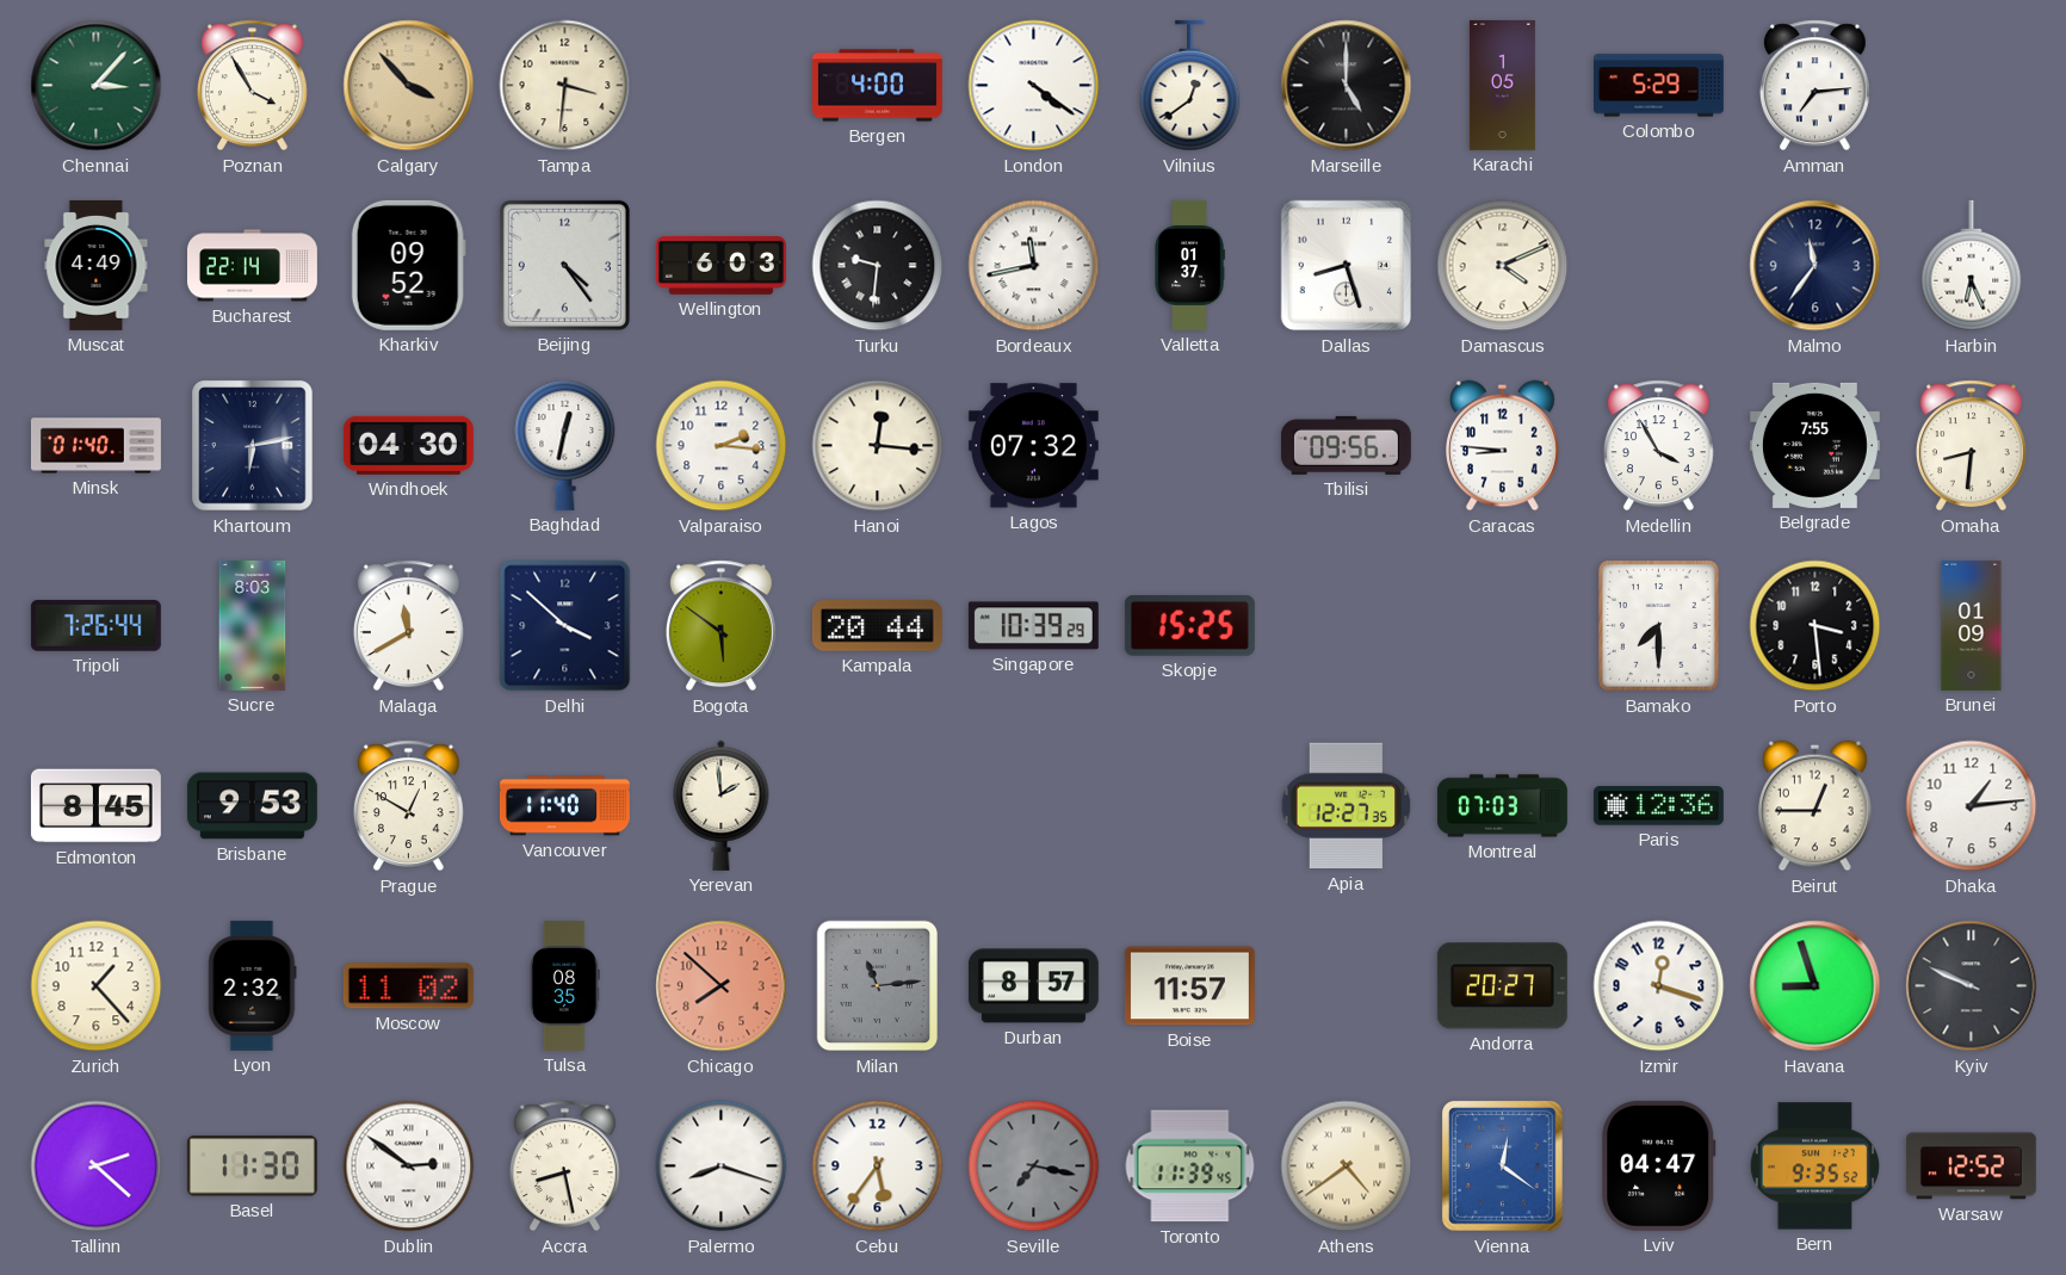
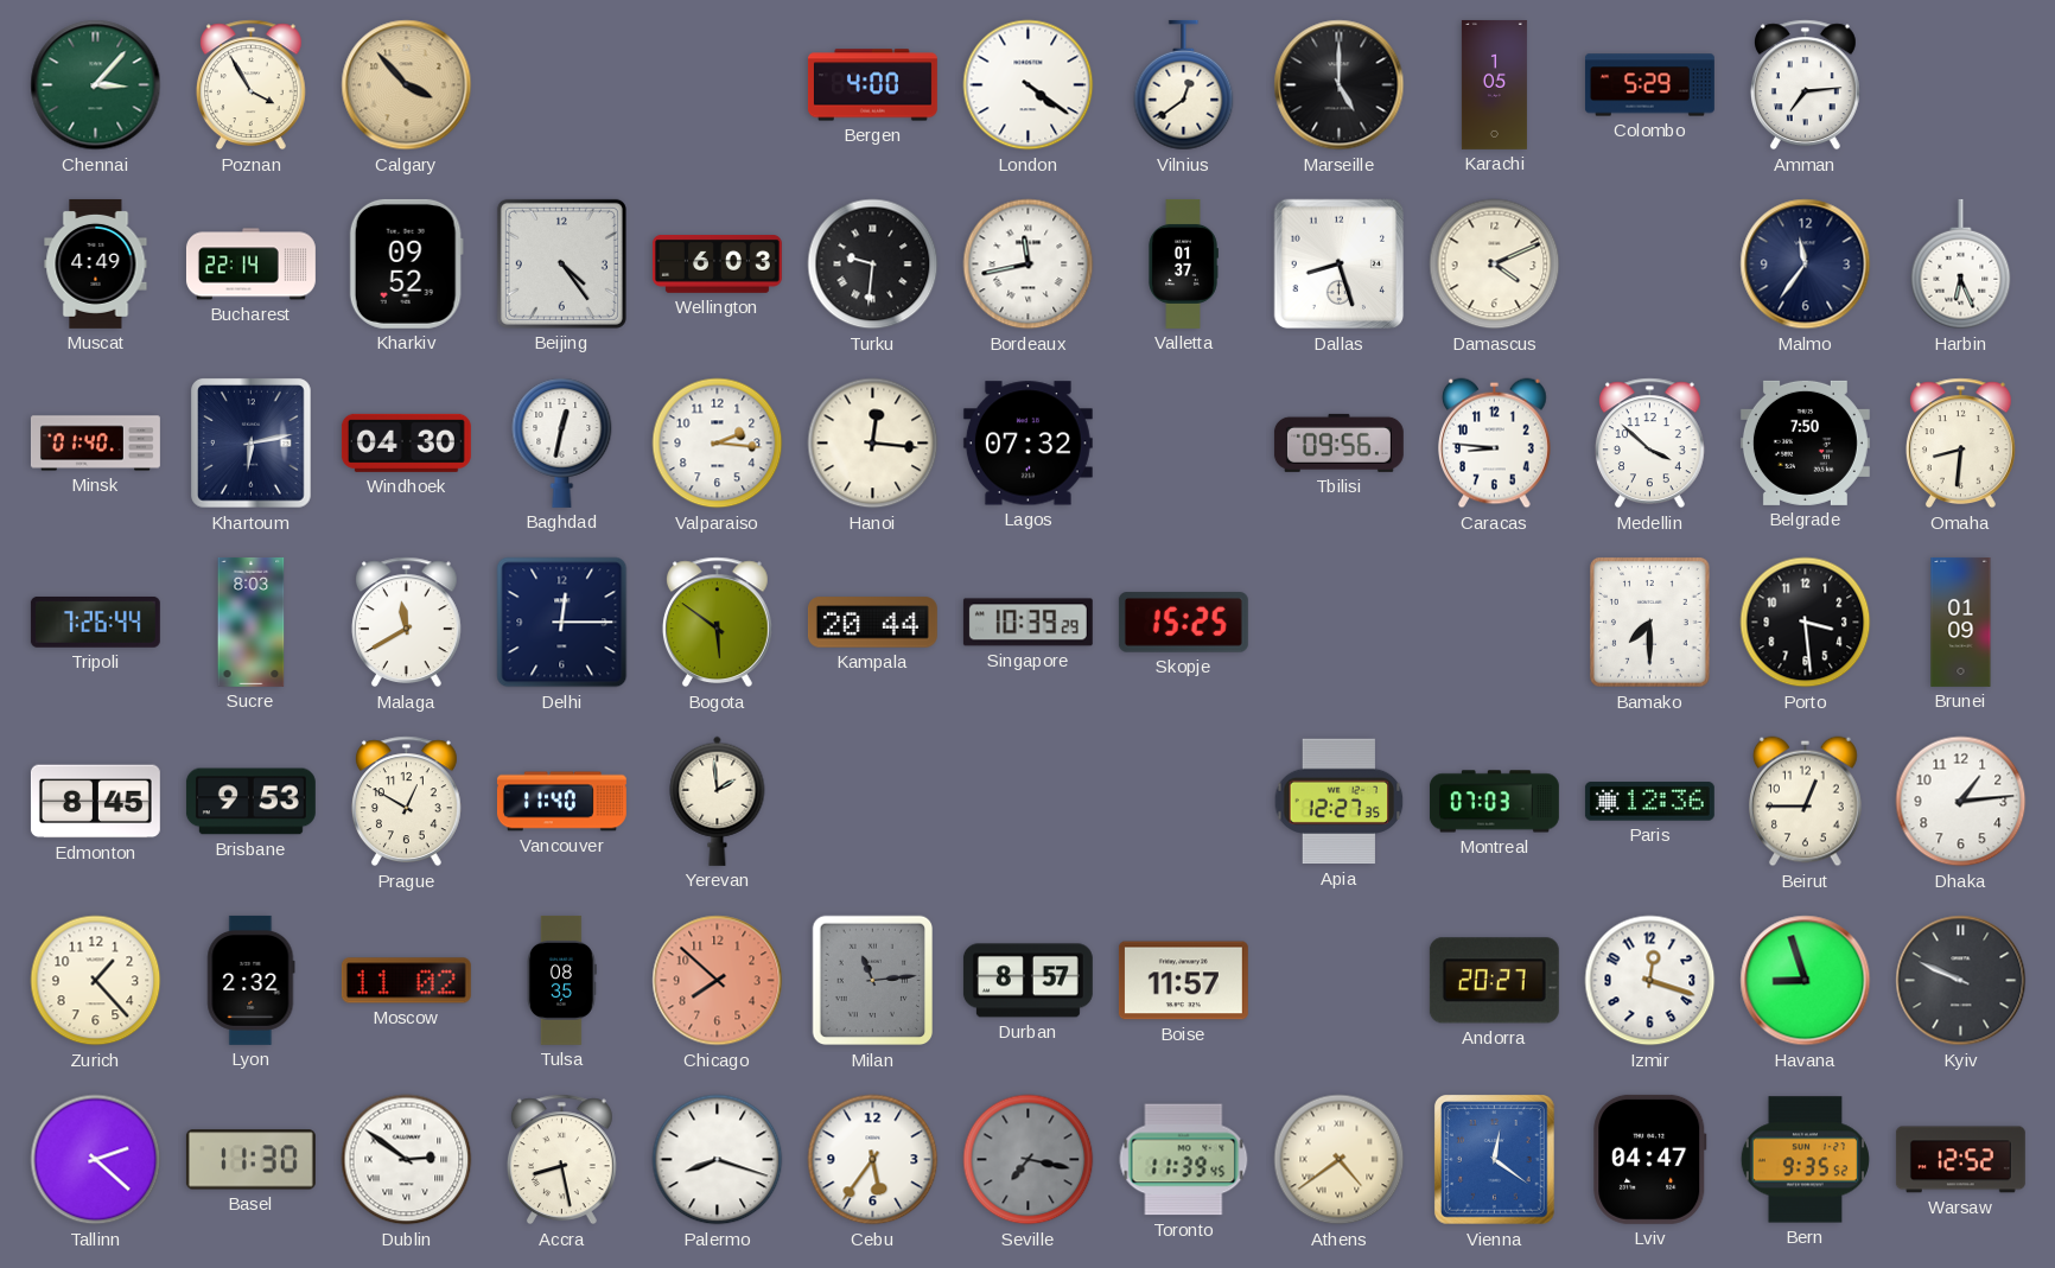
Tampa: 3:31 -> none (565, 86)
Medellin: 3:55 -> 3:52 (1649, 444)
Belgrade: 7:55 -> 7:50 (1805, 442)
Delhi: 3:52 -> 12:15 (562, 623)
